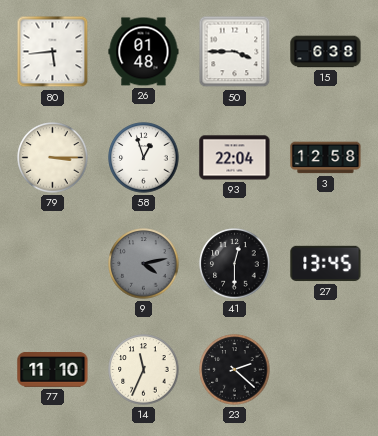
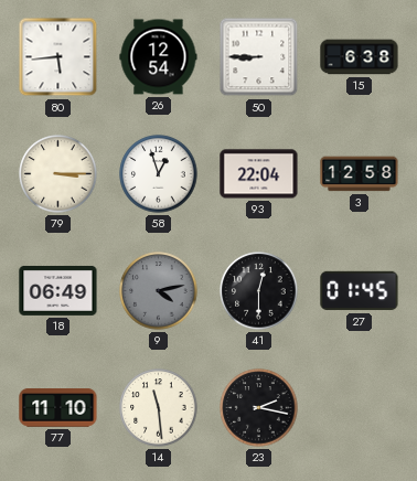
26: 01:48 -> 12:54 (159, 57)
50: 3:45 -> 8:45 (259, 57)
18: none -> 06:49 (58, 290)
27: 13:45 -> 01:45 (360, 291)
14: 11:34 -> 11:29 (159, 408)
23: 2:22 -> 2:17 (259, 408)
